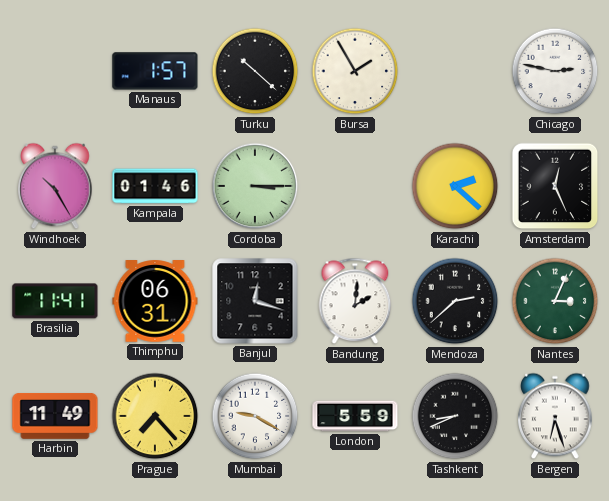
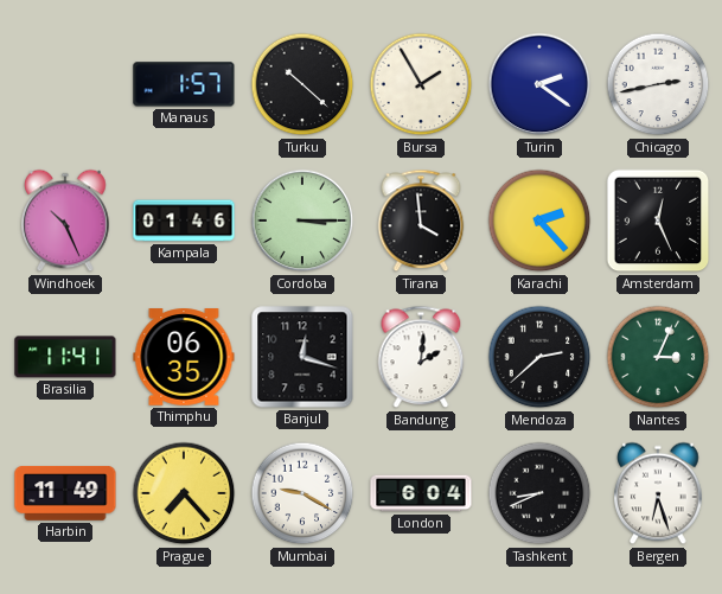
Turin: none -> 2:21 (539, 84)
Chicago: 2:47 -> 2:43 (658, 84)
Windhoek: 10:25 -> 10:26 (65, 221)
Tirana: none -> 3:59 (421, 221)
Karachi: 2:22 -> 2:23 (539, 221)
Thimphu: 06:31 -> 06:35 (184, 357)
London: 5:59 -> 6:04 (421, 493)
